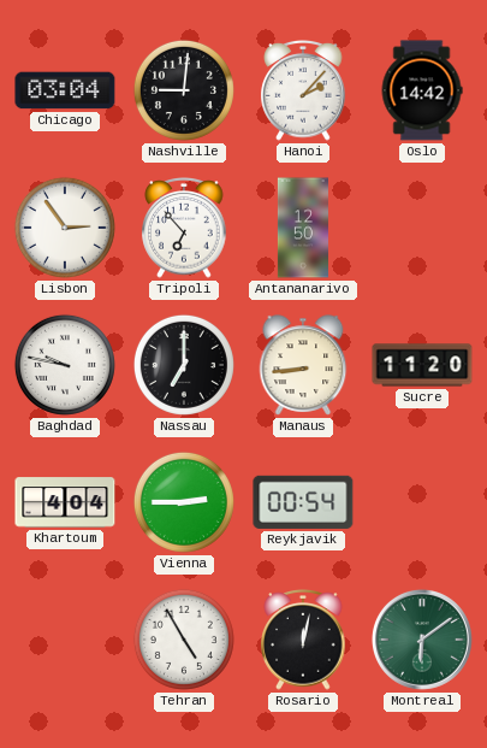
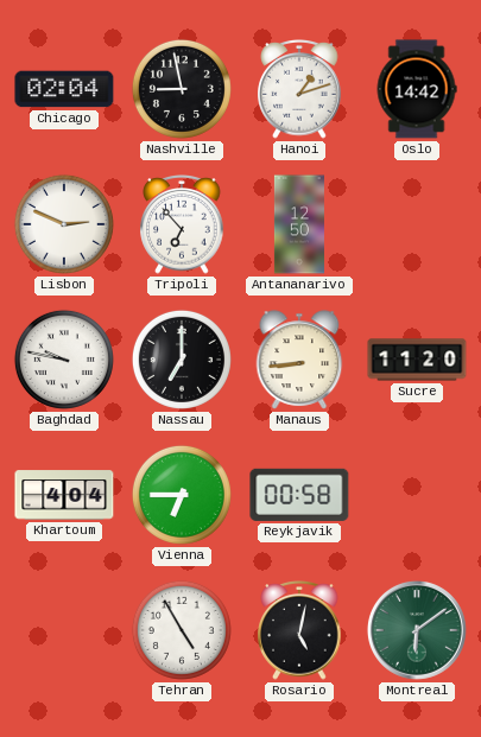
Chicago: 03:04 -> 02:04 (64, 89)
Nashville: 9:01 -> 8:58 (182, 89)
Hanoi: 2:07 -> 1:12 (299, 90)
Lisbon: 2:54 -> 2:49 (64, 224)
Vienna: 2:45 -> 6:45 (182, 495)
Reykjavik: 00:54 -> 00:58 (299, 495)
Rosario: 12:02 -> 5:02 (299, 631)
